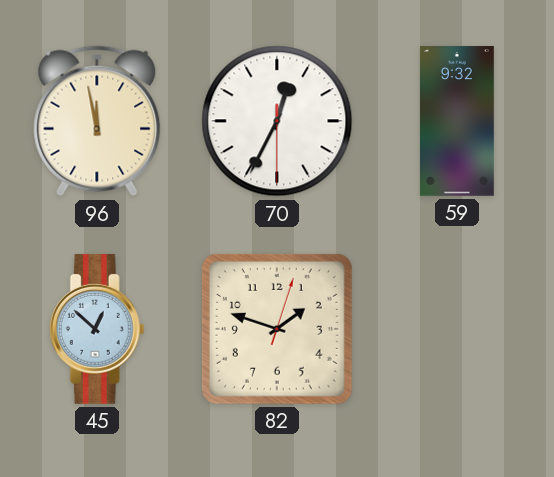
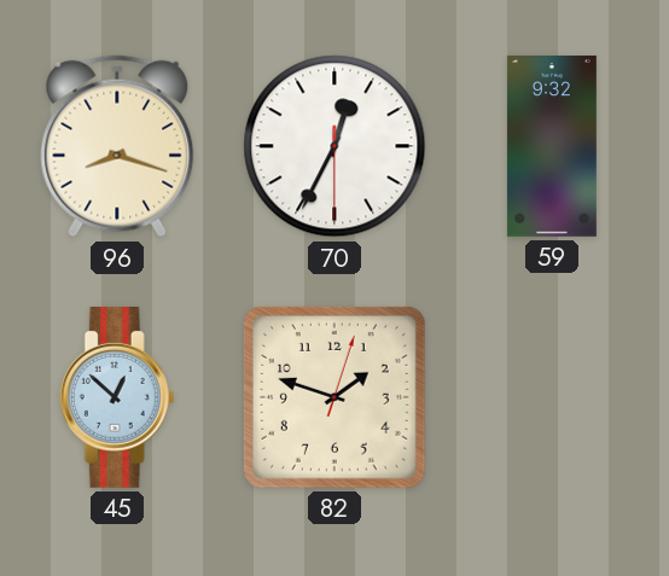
96: 11:58 -> 8:18 (117, 146)
